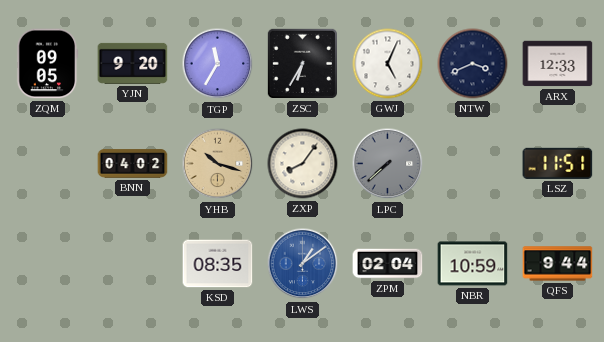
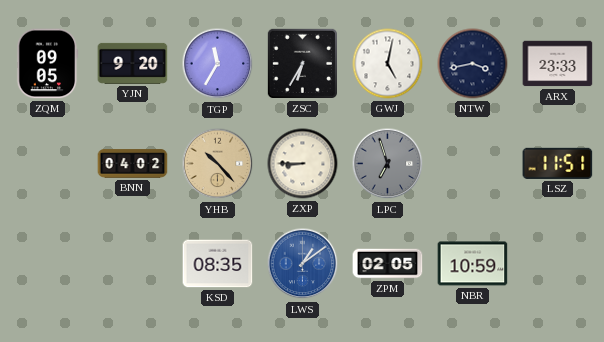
GWJ: 5:04 -> 5:02 (388, 64)
NTW: 3:41 -> 3:43 (473, 64)
ARX: 12:33 -> 23:33 (558, 64)
YHB: 10:18 -> 10:23 (218, 164)
ZXP: 8:06 -> 8:45 (303, 164)
LPC: 7:38 -> 6:57 (388, 164)
ZPM: 02:04 -> 02:05 (388, 264)
QFS: 9:44 -> none (558, 264)
